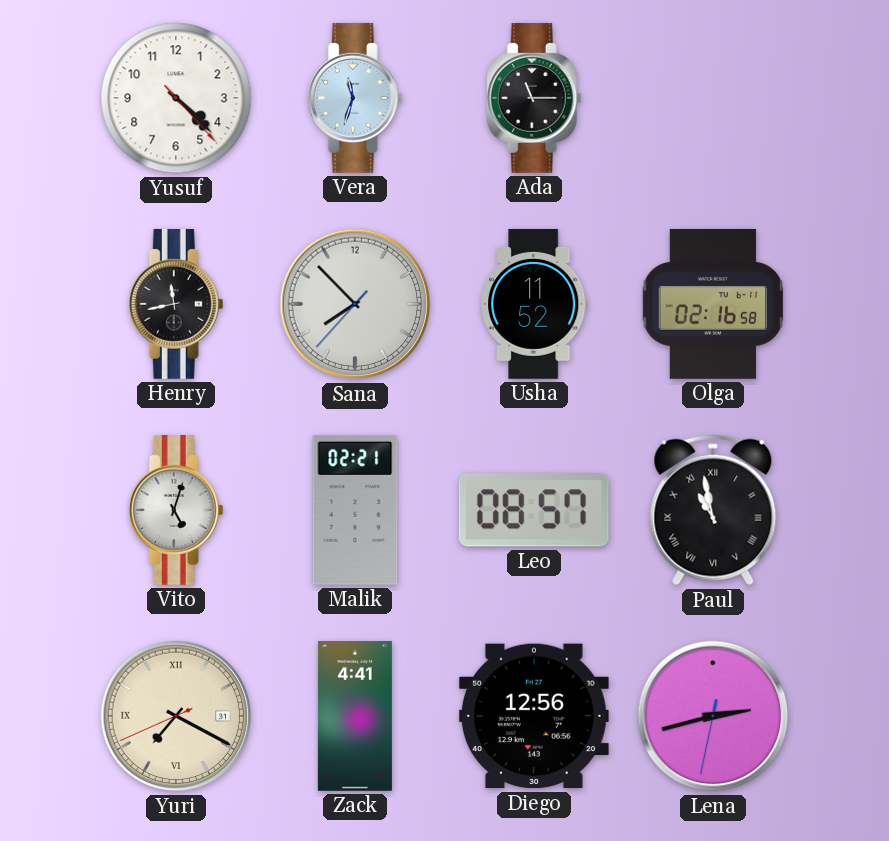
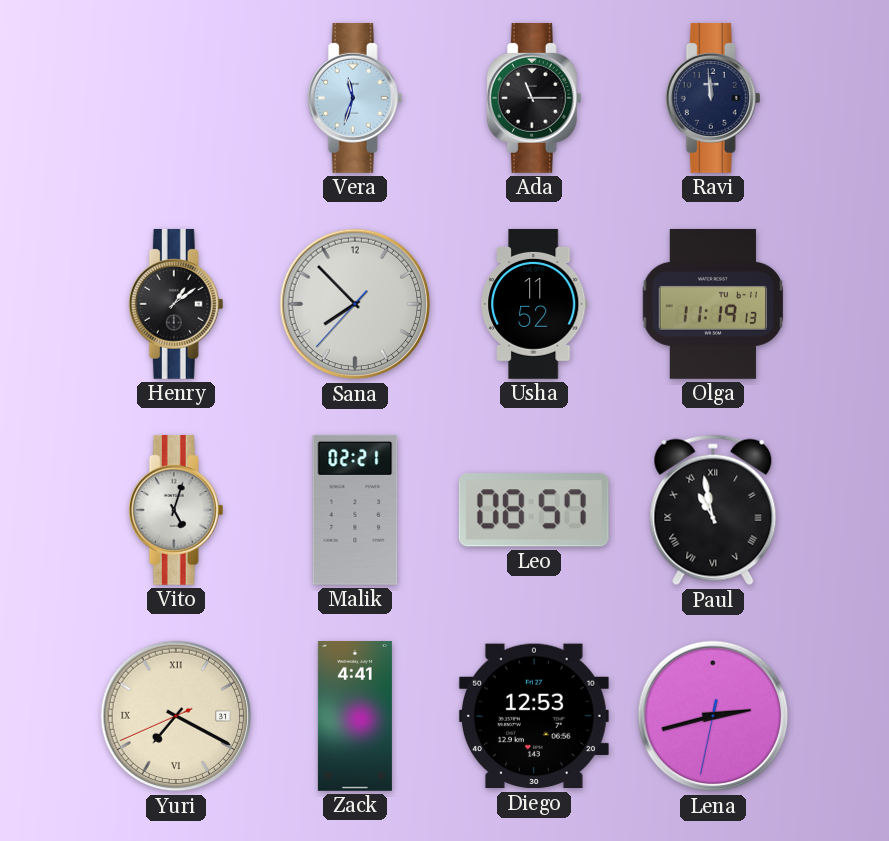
Yusuf: 4:22 -> none (176, 98)
Ravi: none -> 11:59 (713, 98)
Henry: 11:43 -> 1:09 (176, 304)
Olga: 02:16 -> 11:19 (713, 304)
Diego: 12:56 -> 12:53 (534, 716)
